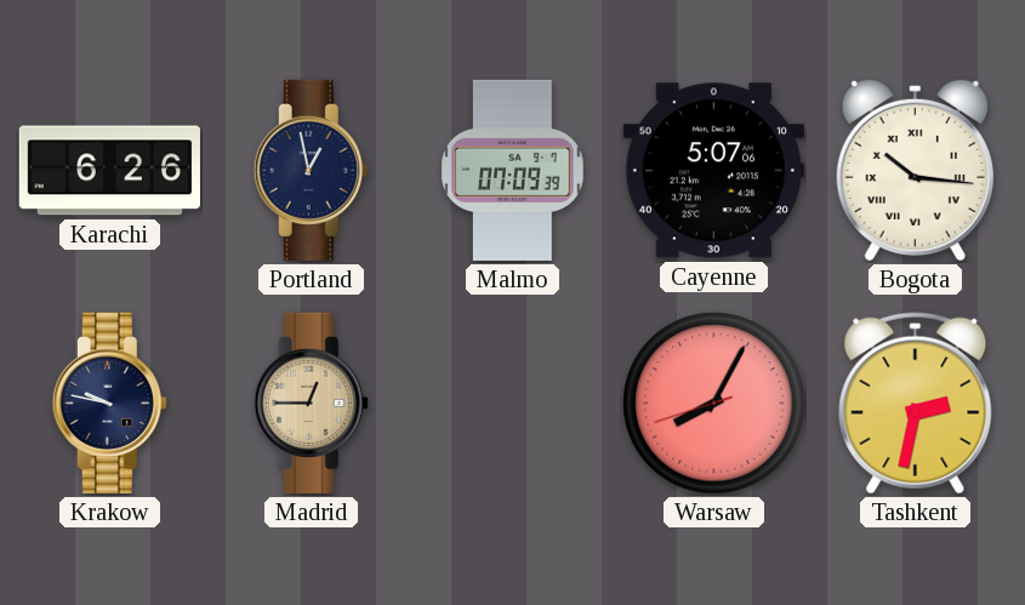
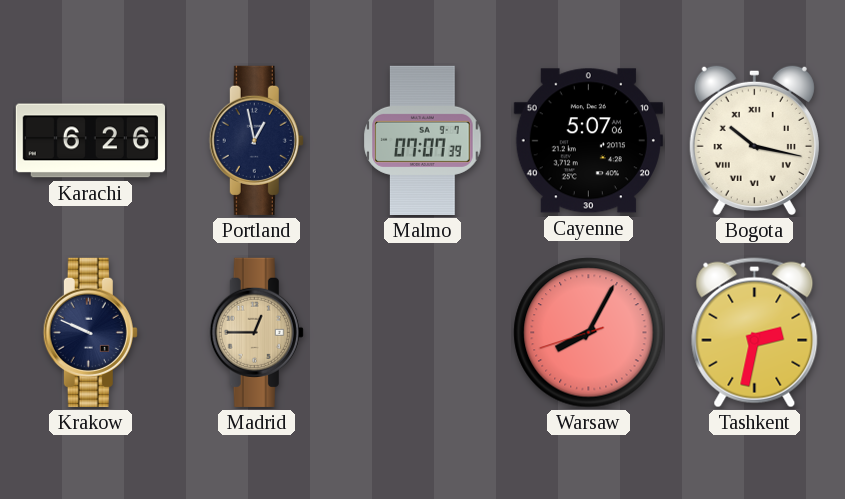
Malmo: 07:09 -> 07:07 (423, 140)
Bogota: 10:16 -> 10:17 (754, 140)
Krakow: 9:47 -> 9:49 (90, 332)
